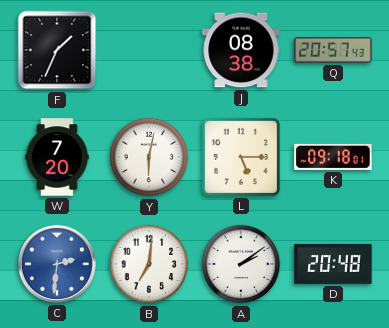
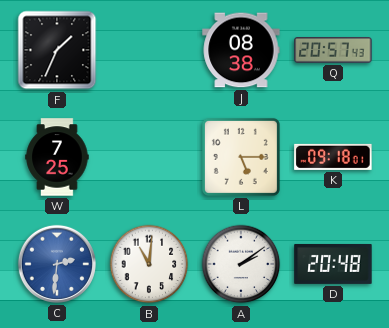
W: 7:20 -> 7:25 (57, 157)
Y: 6:02 -> none (149, 157)
B: 7:01 -> 11:01 (149, 264)
